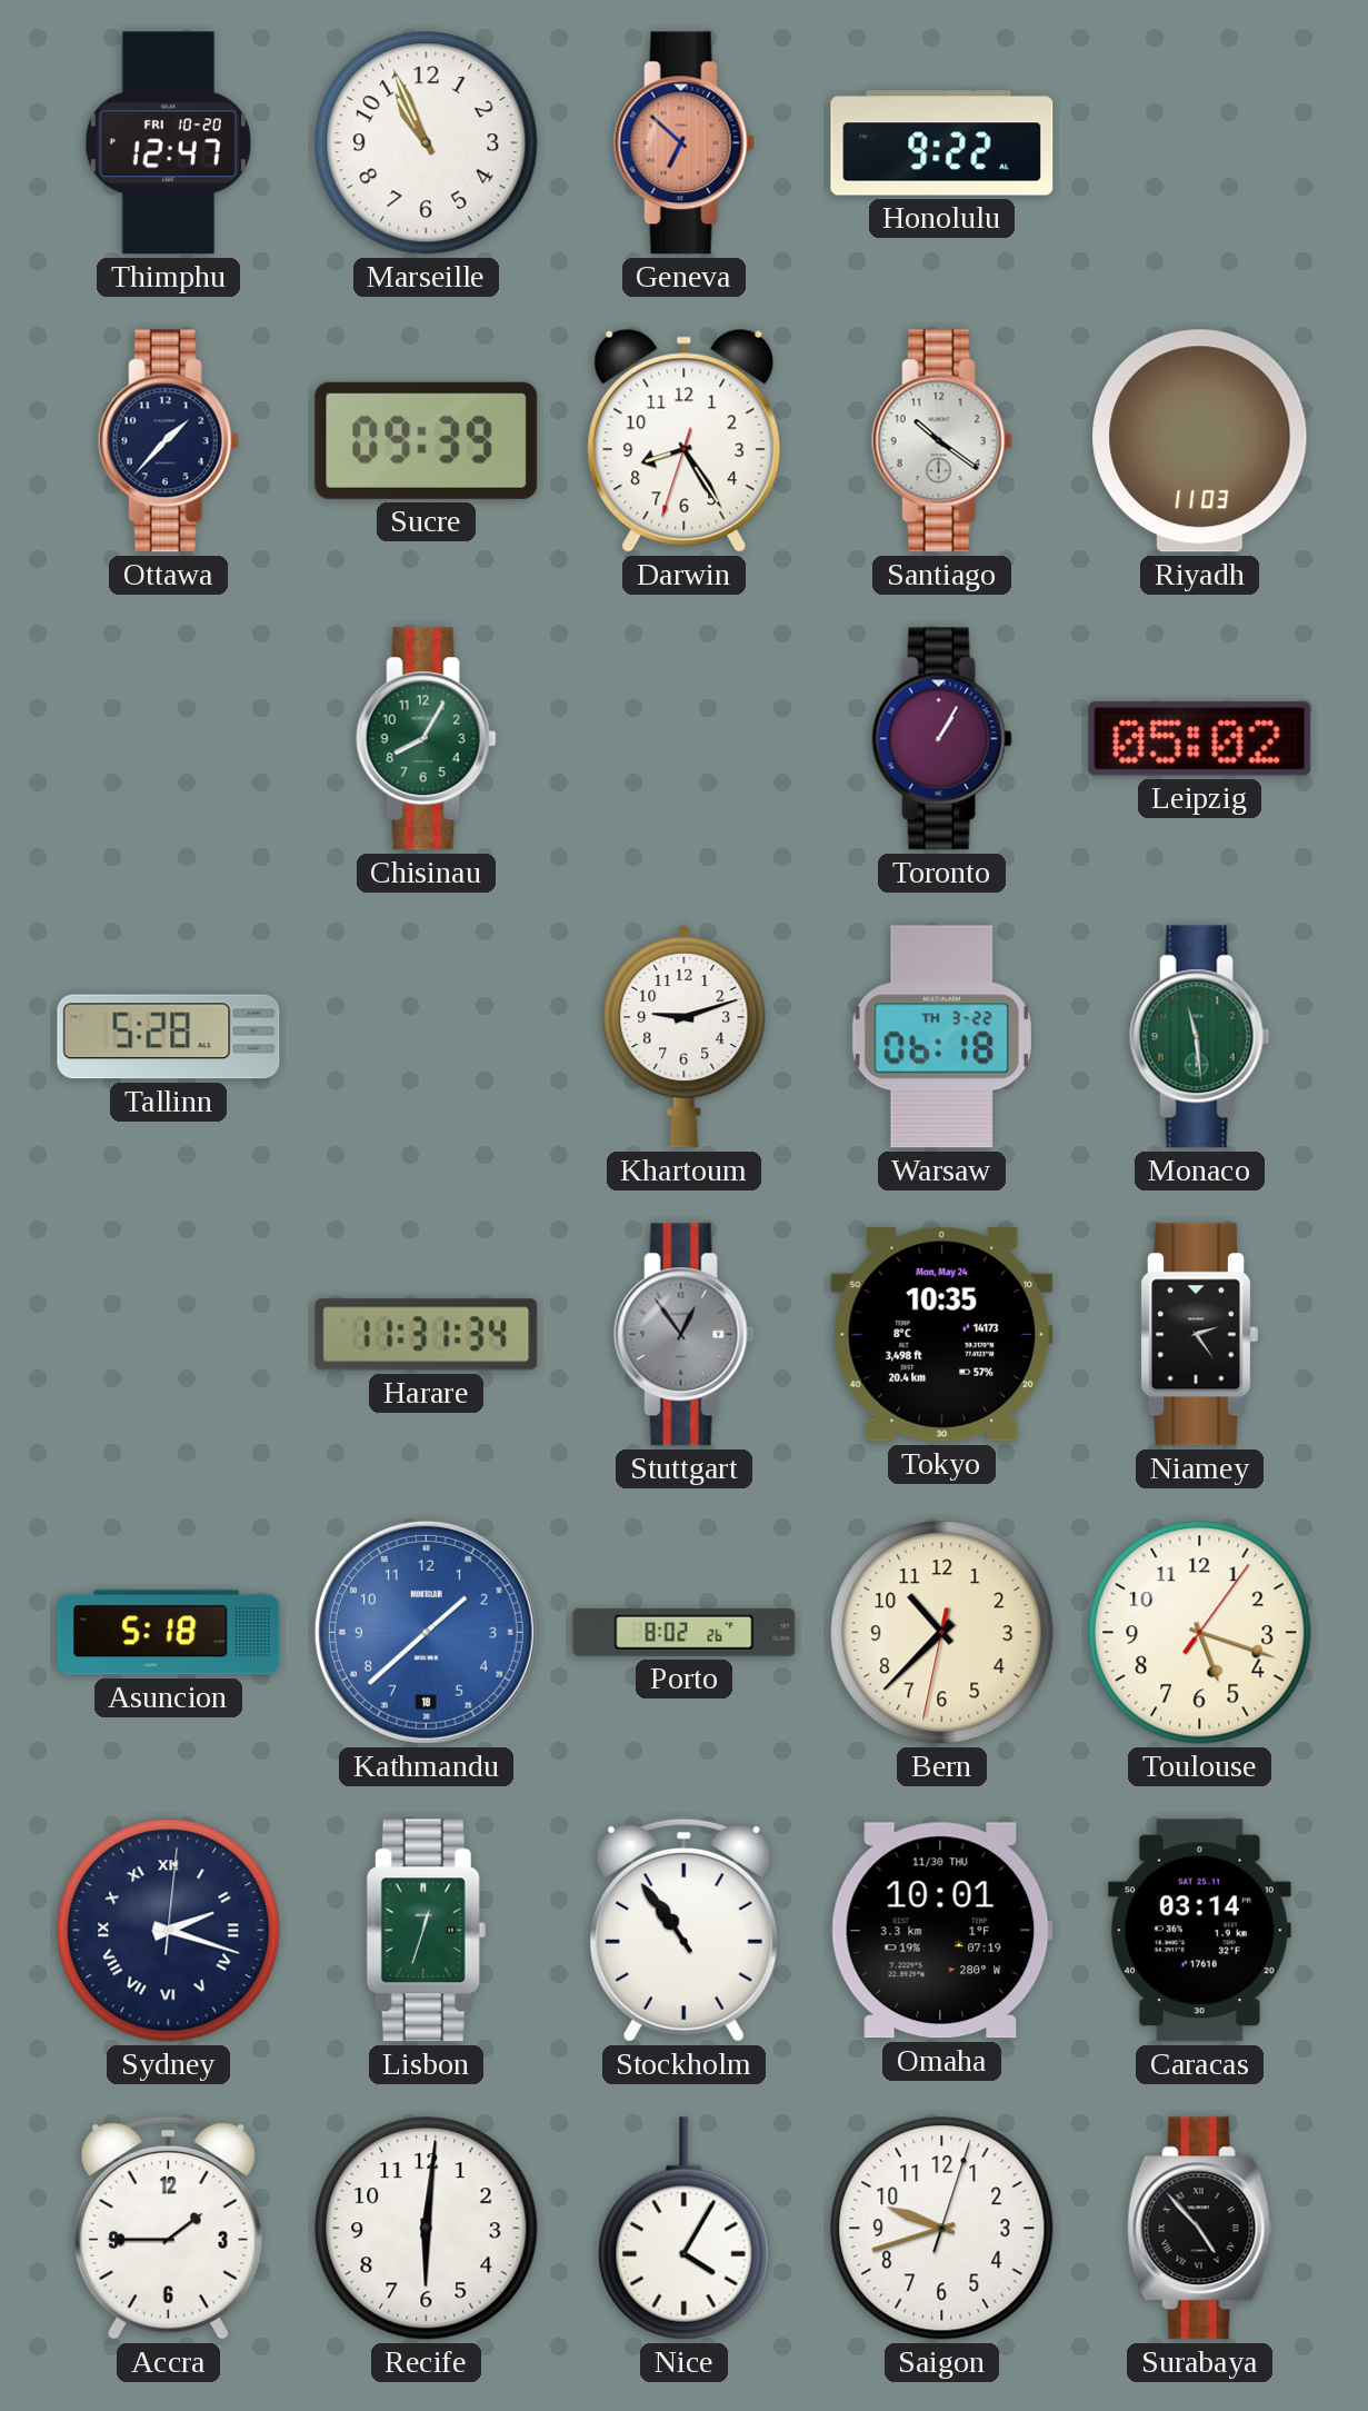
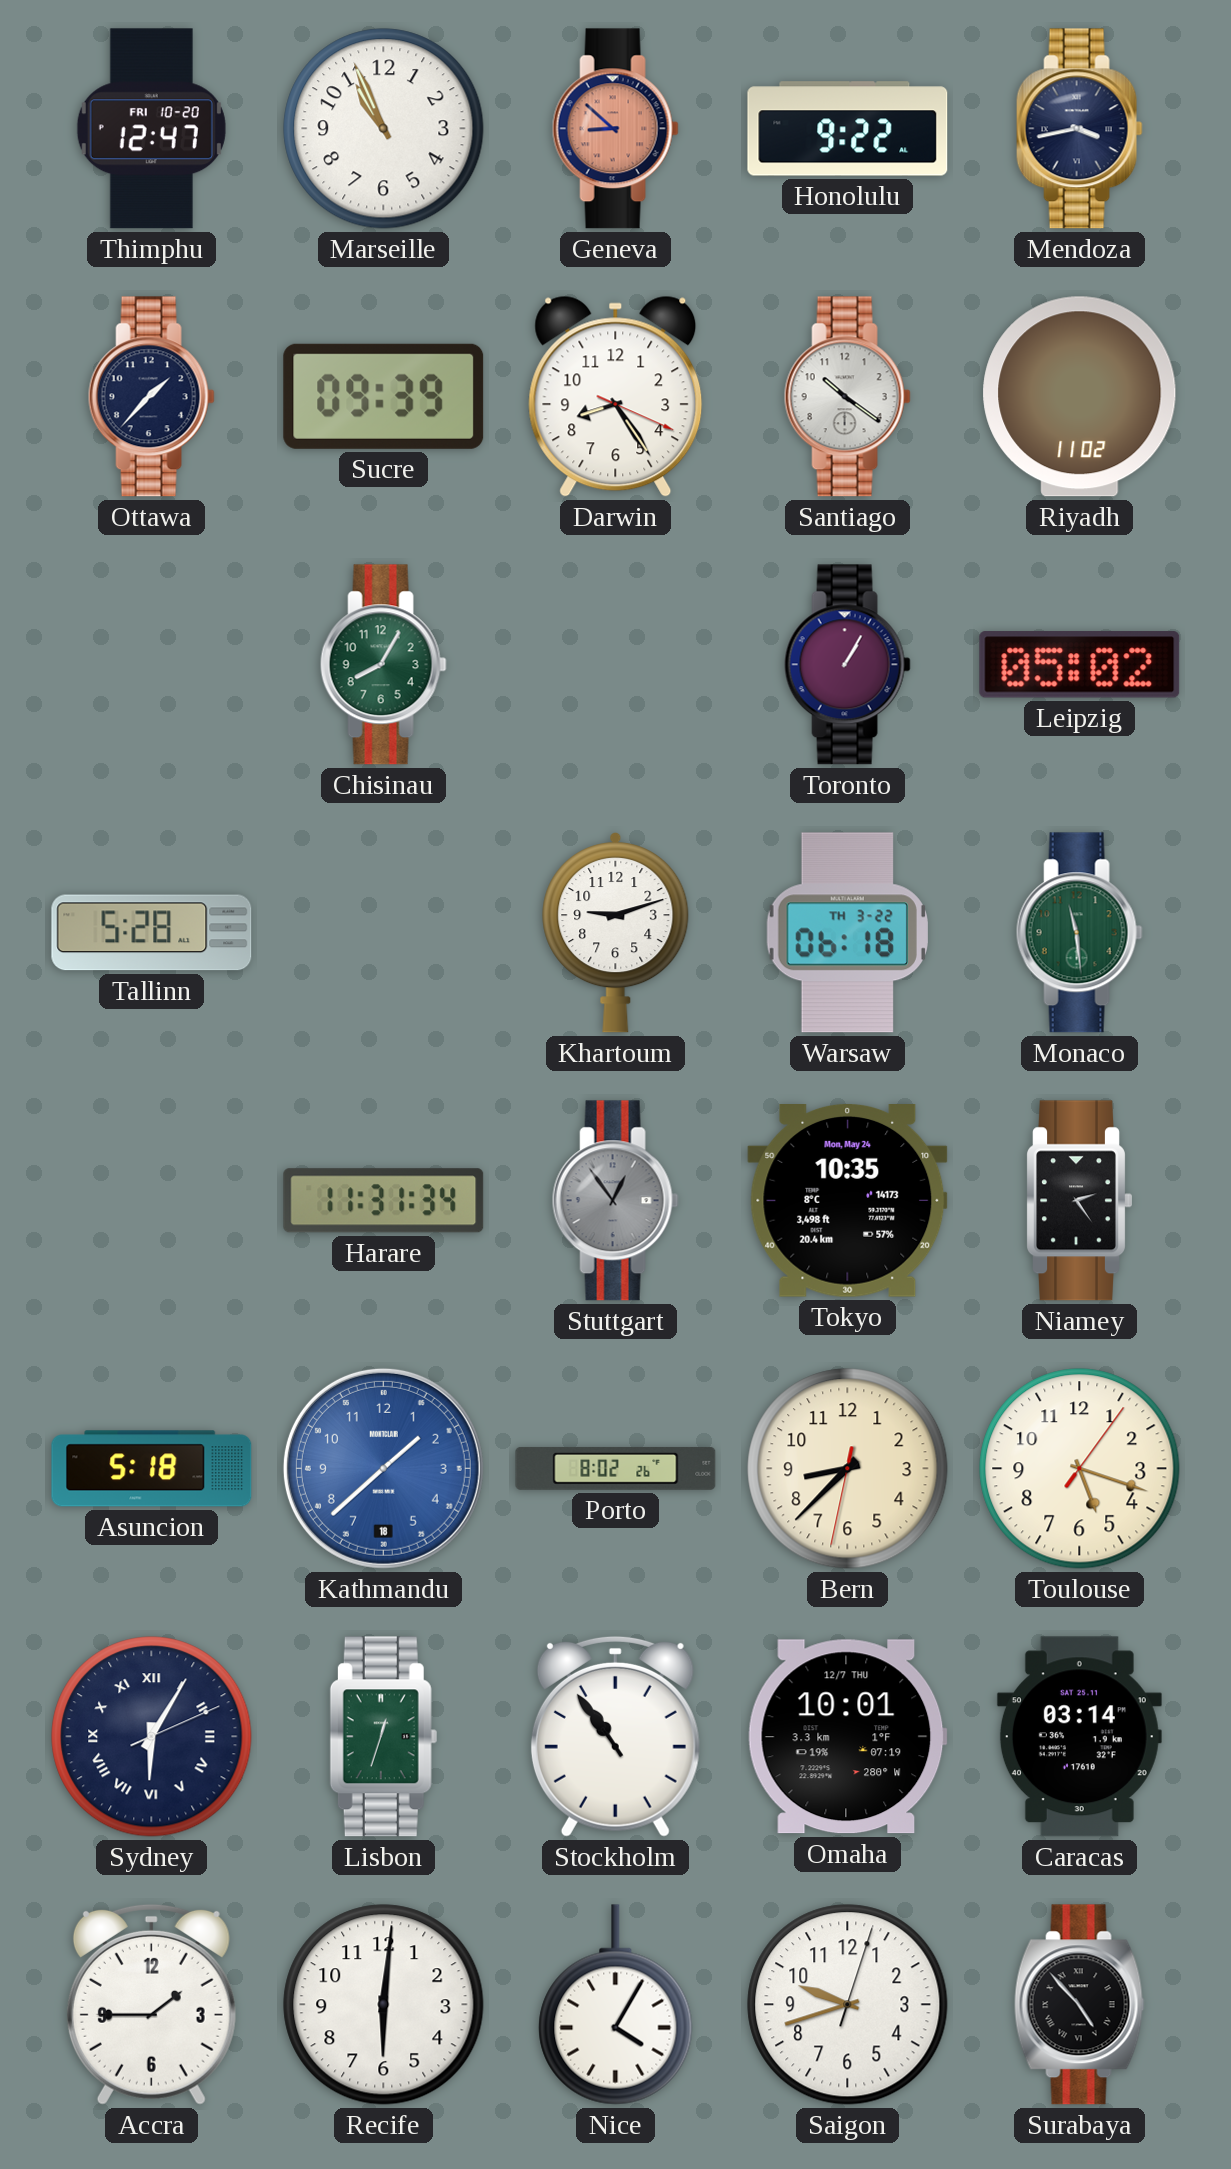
Geneva: 6:52 -> 8:52 (615, 129)
Mendoza: none -> 3:43 (1079, 129)
Darwin: 8:24:33 -> 8:24:19 (616, 396)
Riyadh: 11:03 -> 11:02 (1080, 397)
Bern: 10:37 -> 8:37 (848, 1469)
Sydney: 2:18 -> 6:05 (152, 1737)
Omaha date: 11/30 THU -> 12/7 THU (847, 1737)
